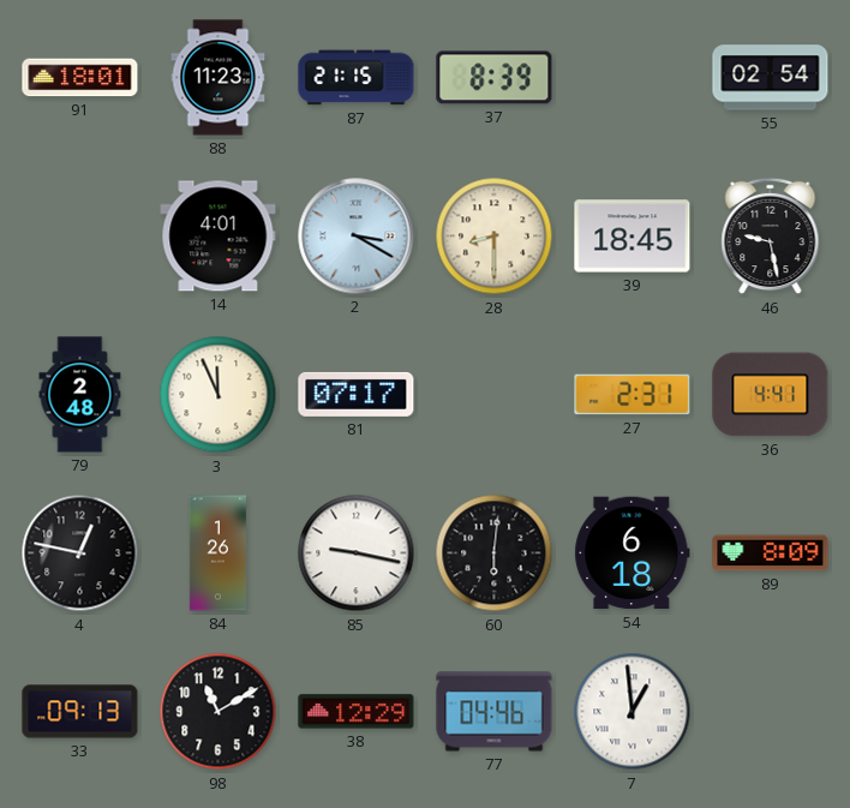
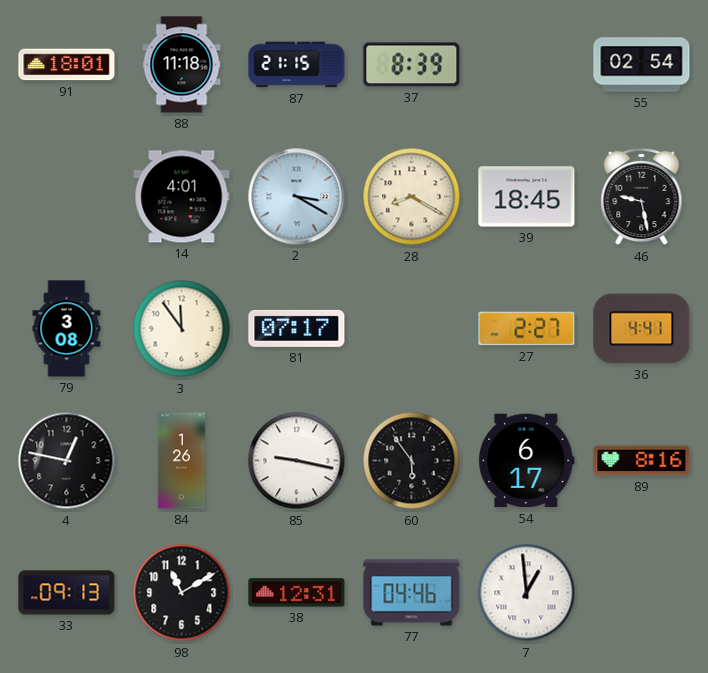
88: 11:23 -> 11:18 (182, 65)
28: 8:30 -> 8:20 (412, 197)
79: 2:48 -> 3:08 (67, 329)
3: 11:56 -> 11:54 (182, 329)
27: 2:31 -> 2:27 (527, 329)
60: 6:01 -> 5:54 (412, 461)
54: 6:18 -> 6:17 (527, 461)
89: 8:09 -> 8:16 (642, 461)
38: 12:29 -> 12:31 (297, 593)
